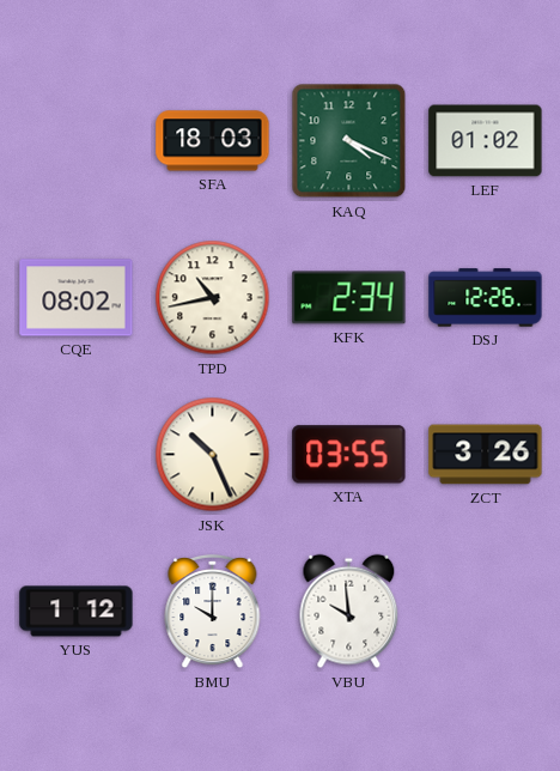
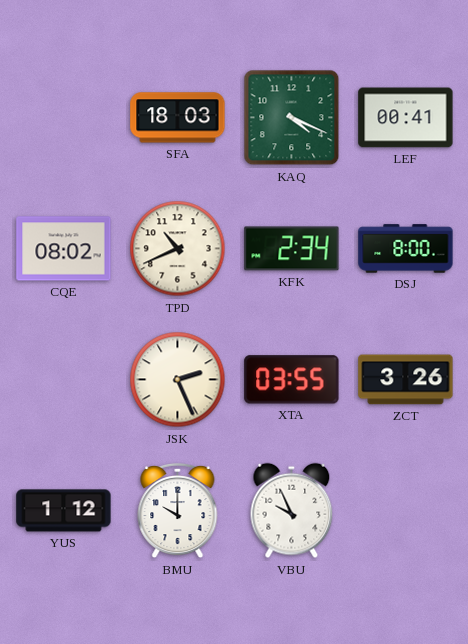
LEF: 01:02 -> 00:41 (406, 118)
TPD: 10:43 -> 10:41 (178, 249)
DSJ: 12:26 -> 8:00 (406, 249)
JSK: 10:26 -> 2:26 (178, 380)
VBU: 9:59 -> 9:56 (292, 511)
